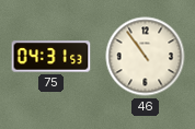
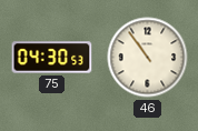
75: 04:31 -> 04:30 (52, 58)
